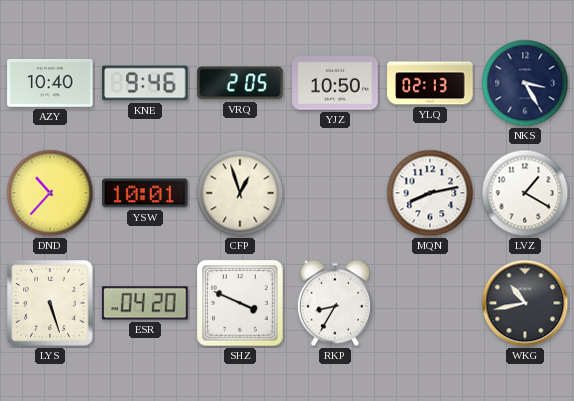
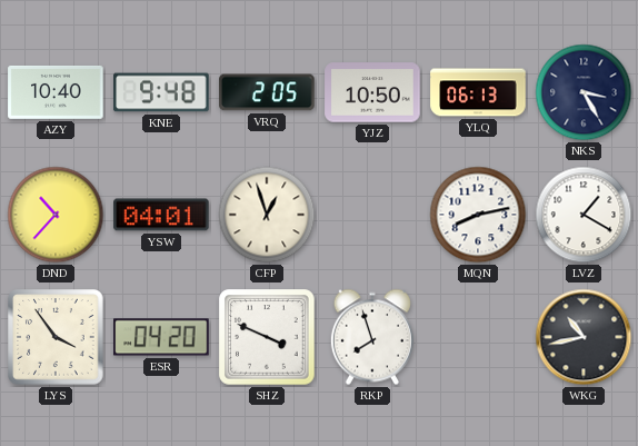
KNE: 9:46 -> 9:48 (161, 92)
YLQ: 02:13 -> 06:13 (478, 92)
YSW: 10:01 -> 04:01 (161, 215)
LYS: 5:27 -> 3:54 (56, 337)
RKP: 8:35 -> 7:57 (372, 337)
